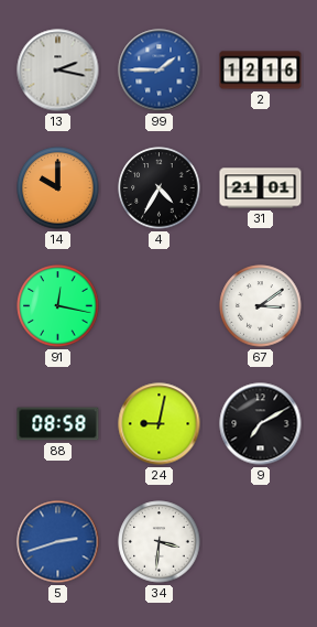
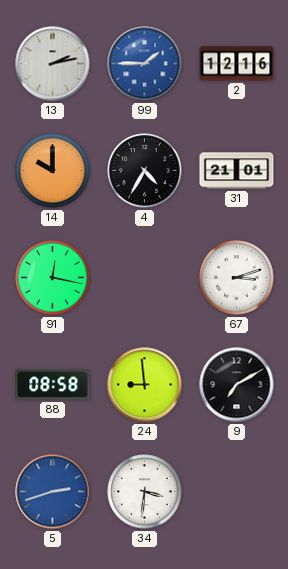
13: 2:17 -> 2:13 (53, 64)
67: 3:09 -> 3:12 (237, 278)
24: 9:02 -> 8:59 (145, 385)
